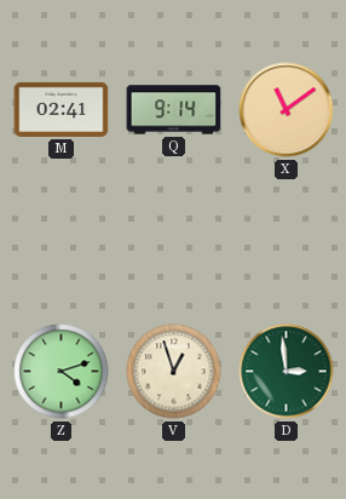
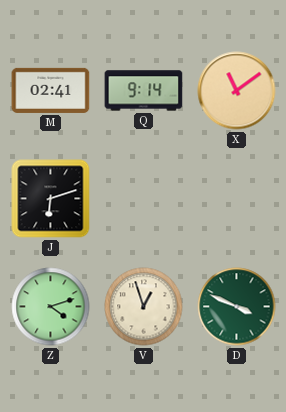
J: none -> 6:12 (51, 199)
D: 2:59 -> 3:49 (237, 307)
